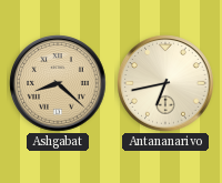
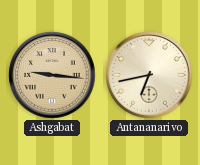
Ashgabat: 8:22 -> 9:16 (52, 75)
